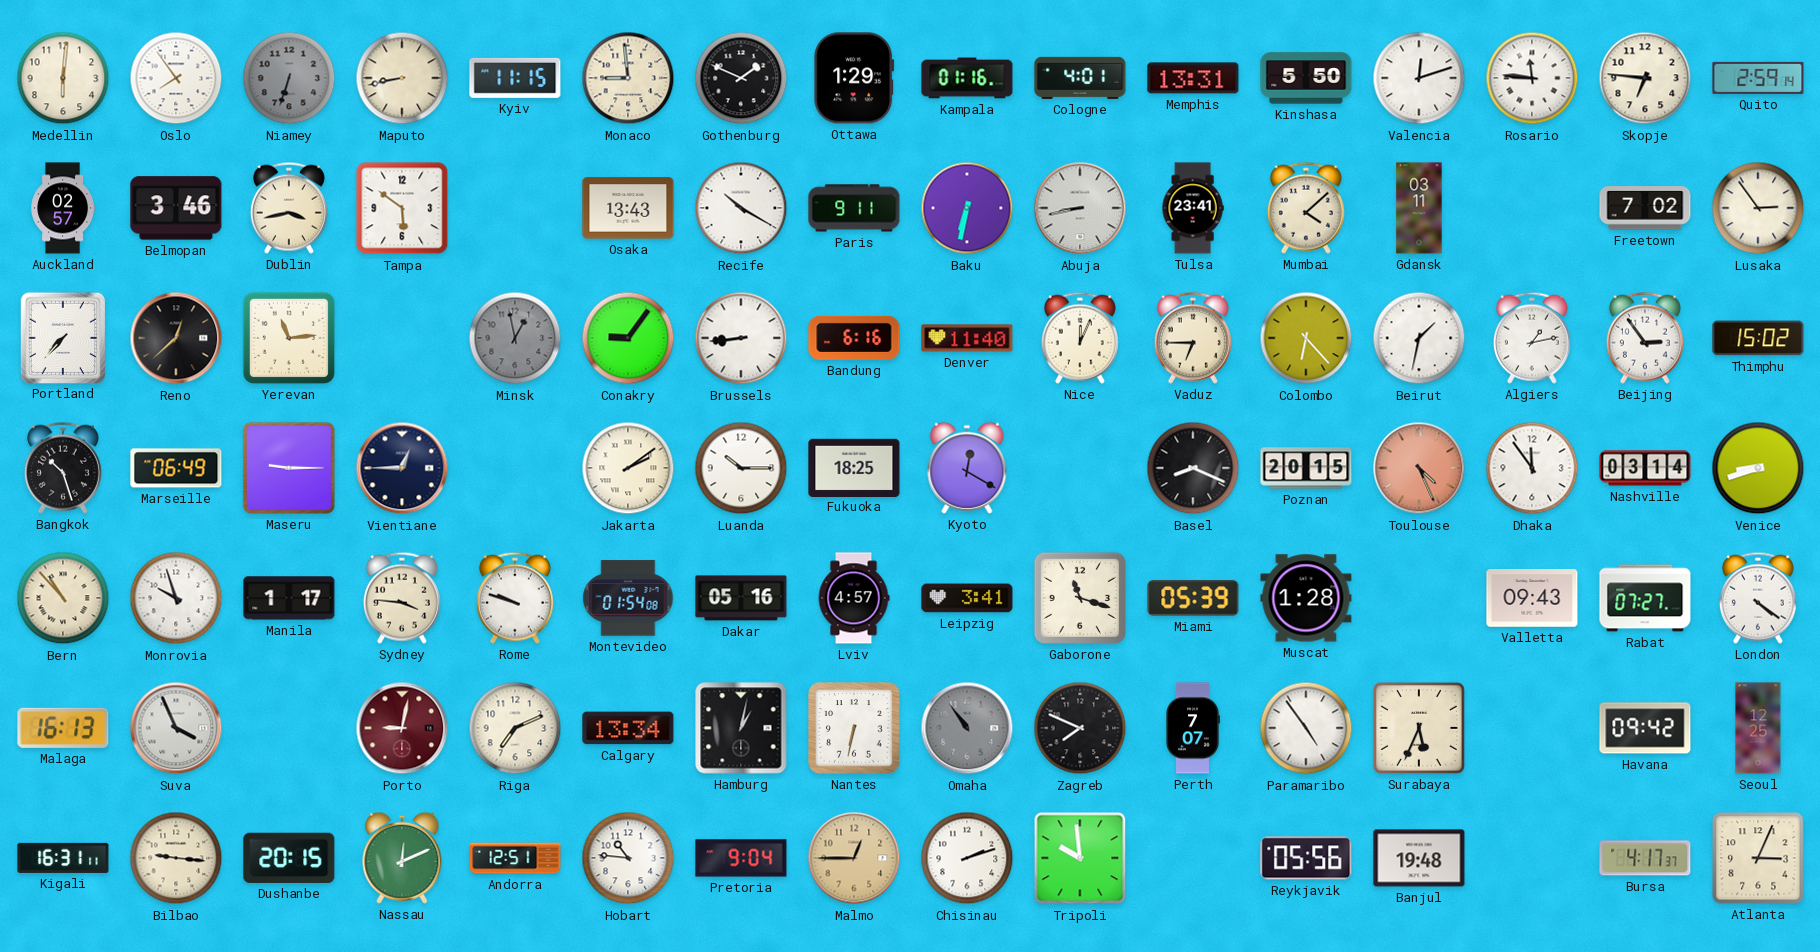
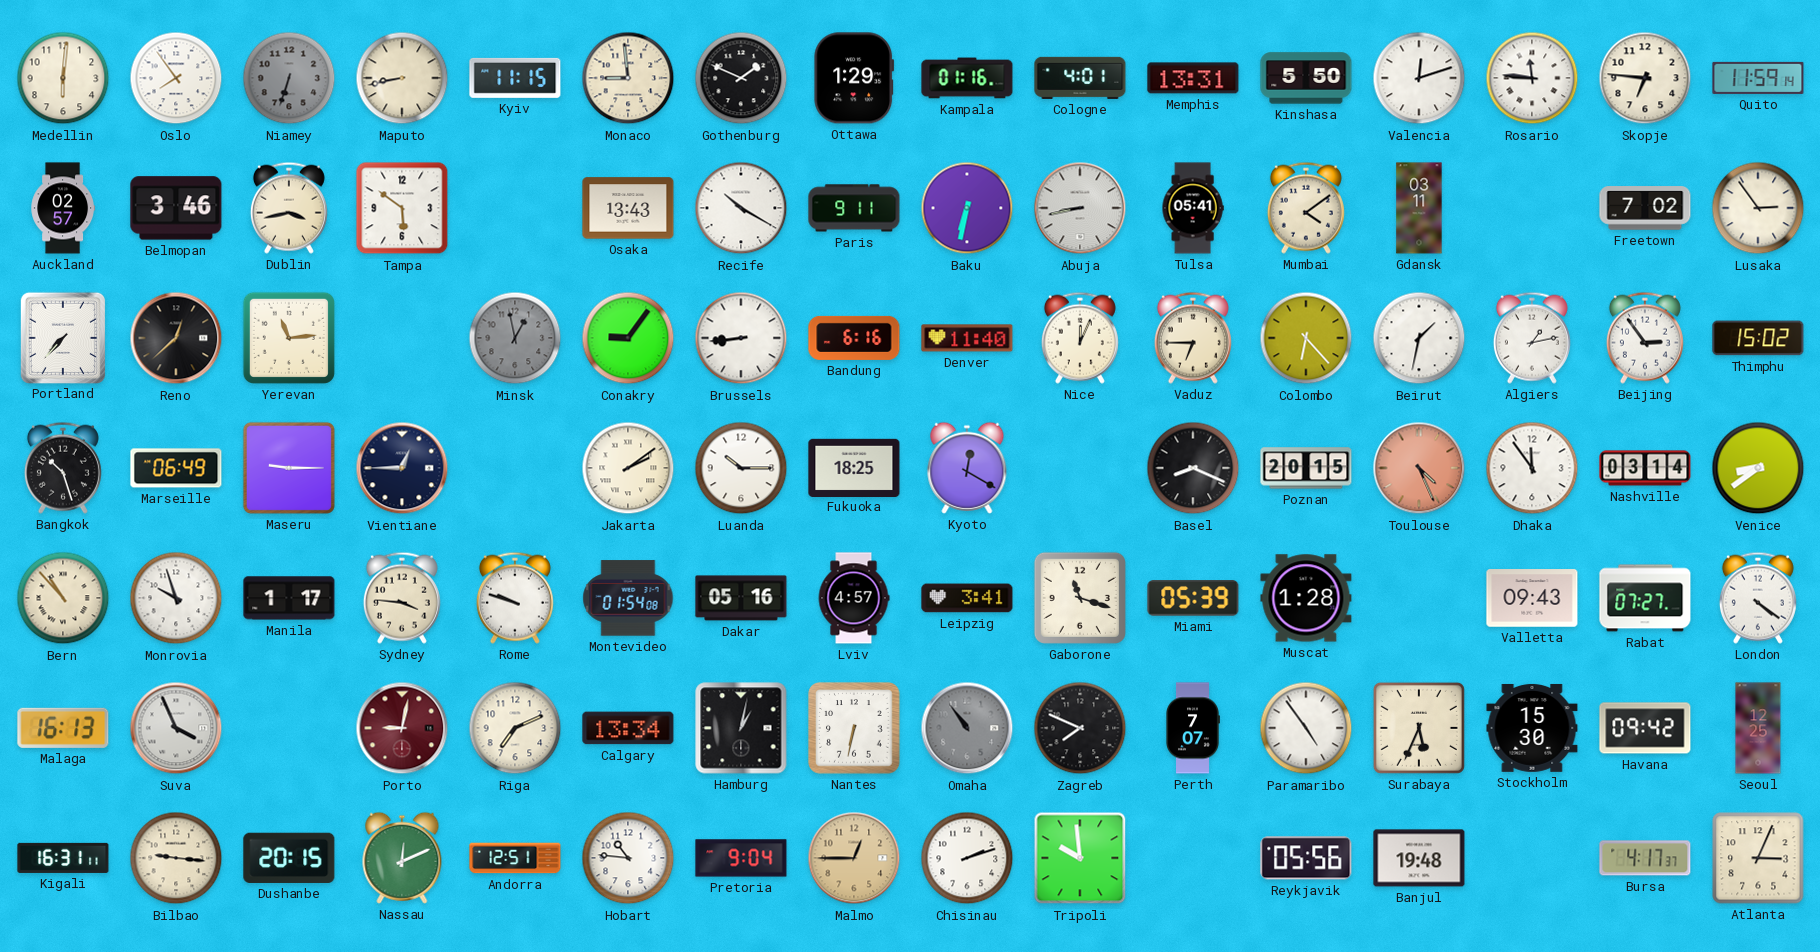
Quito: 2:59 -> 11:59 (1758, 78)
Tulsa: 23:41 -> 05:41 (1193, 208)
Mumbai: 4:08 -> 4:09 (1306, 208)
Venice: 8:42 -> 8:39 (1758, 468)
Stockholm: none -> 15:30 (1532, 728)
